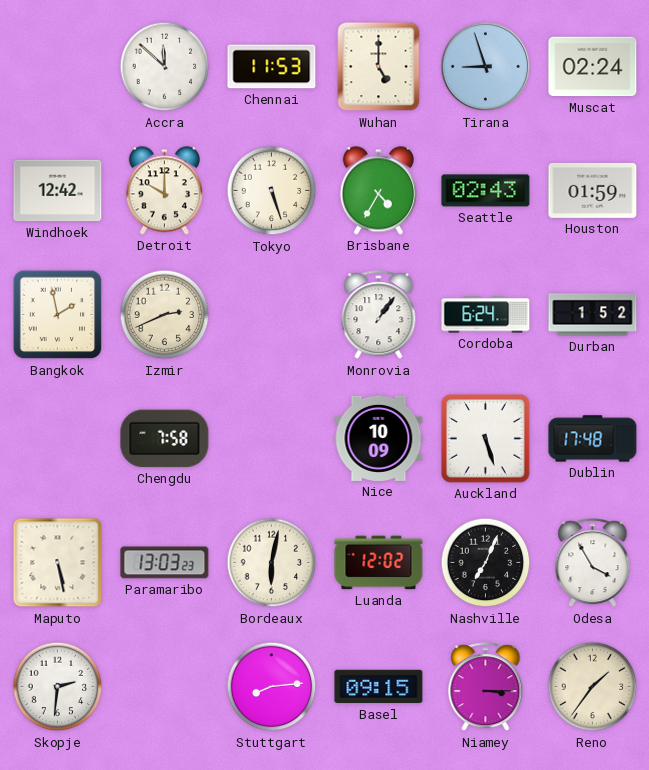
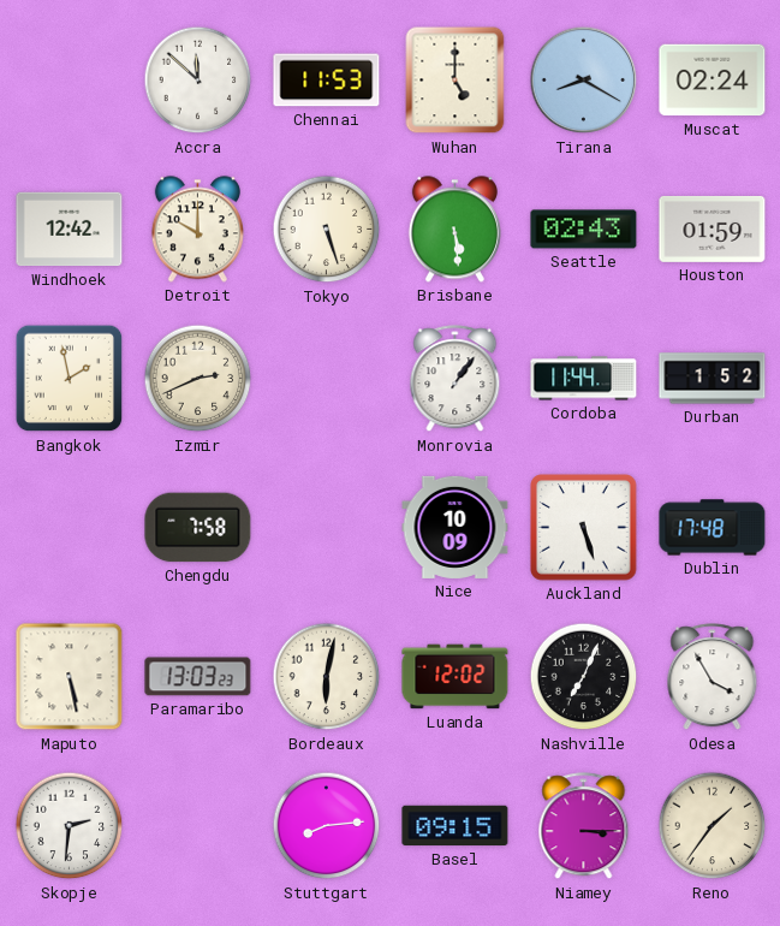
Tirana: 8:57 -> 8:20 (584, 81)
Brisbane: 4:35 -> 5:29 (454, 230)
Cordoba: 6:24 -> 11:44 (584, 379)
